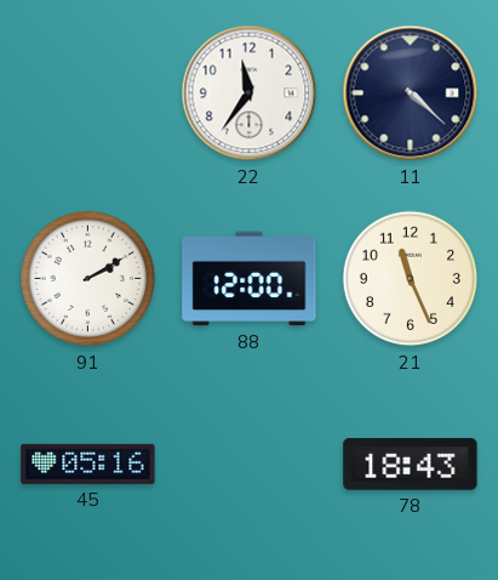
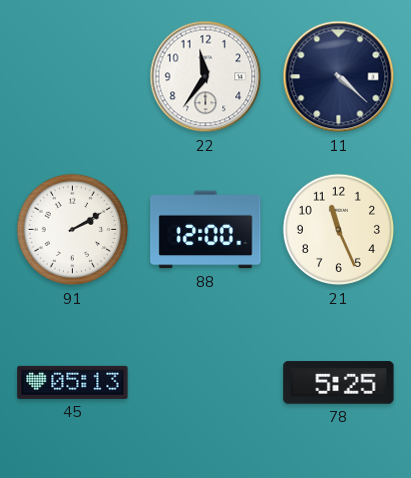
45: 05:16 -> 05:13 (73, 382)
78: 18:43 -> 5:25 (339, 383)
